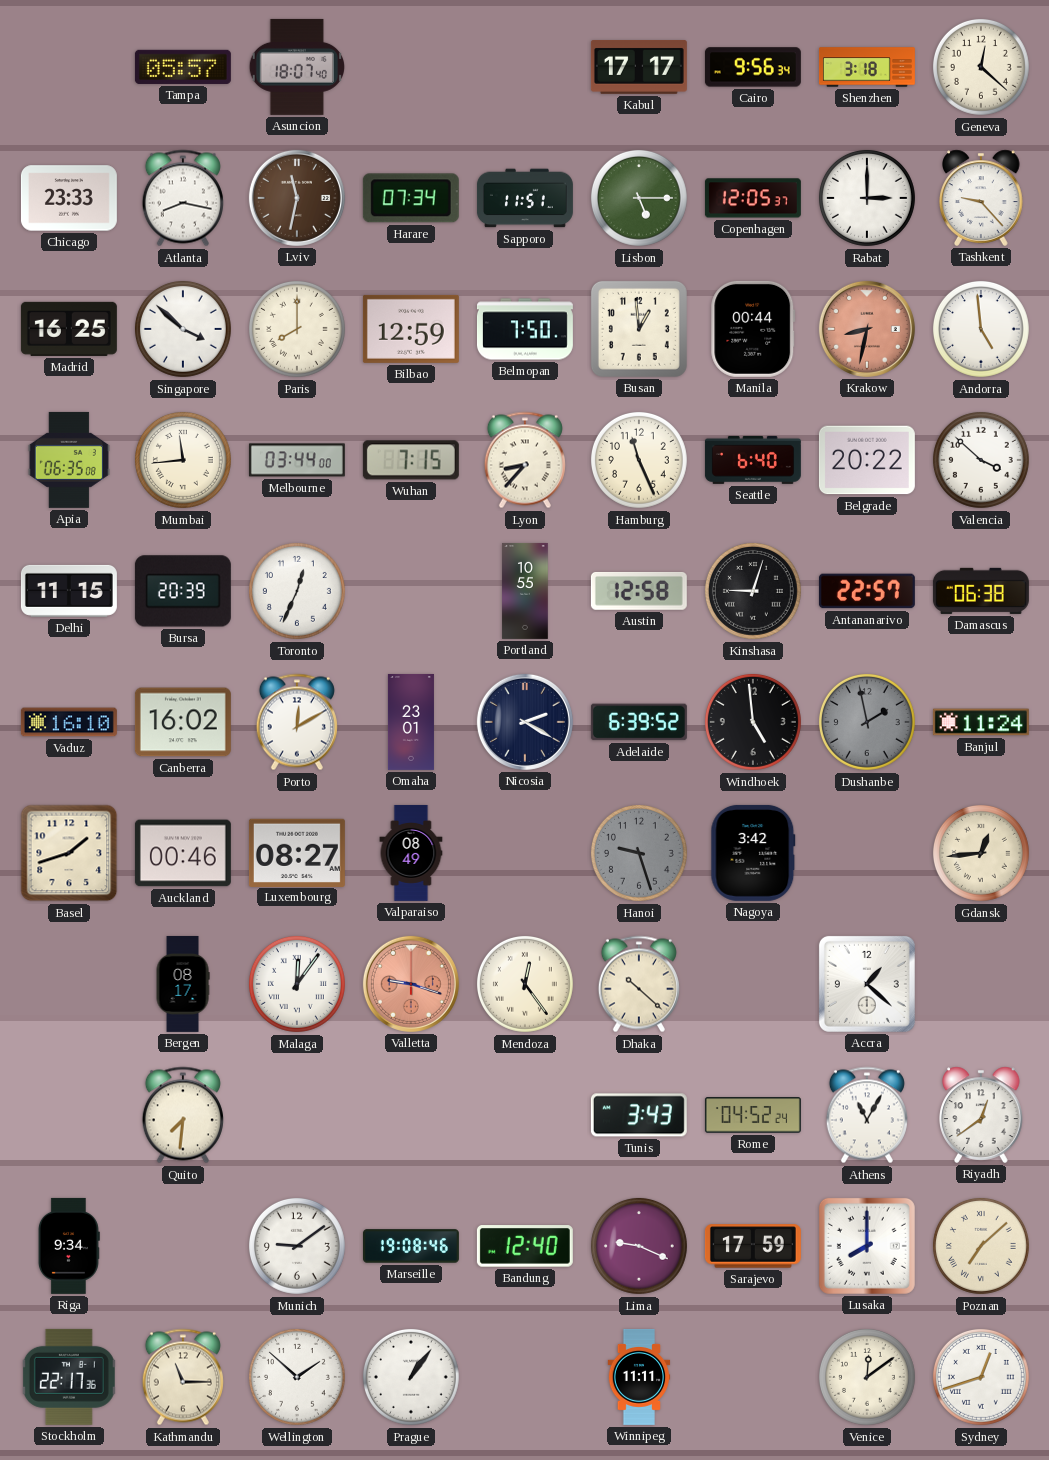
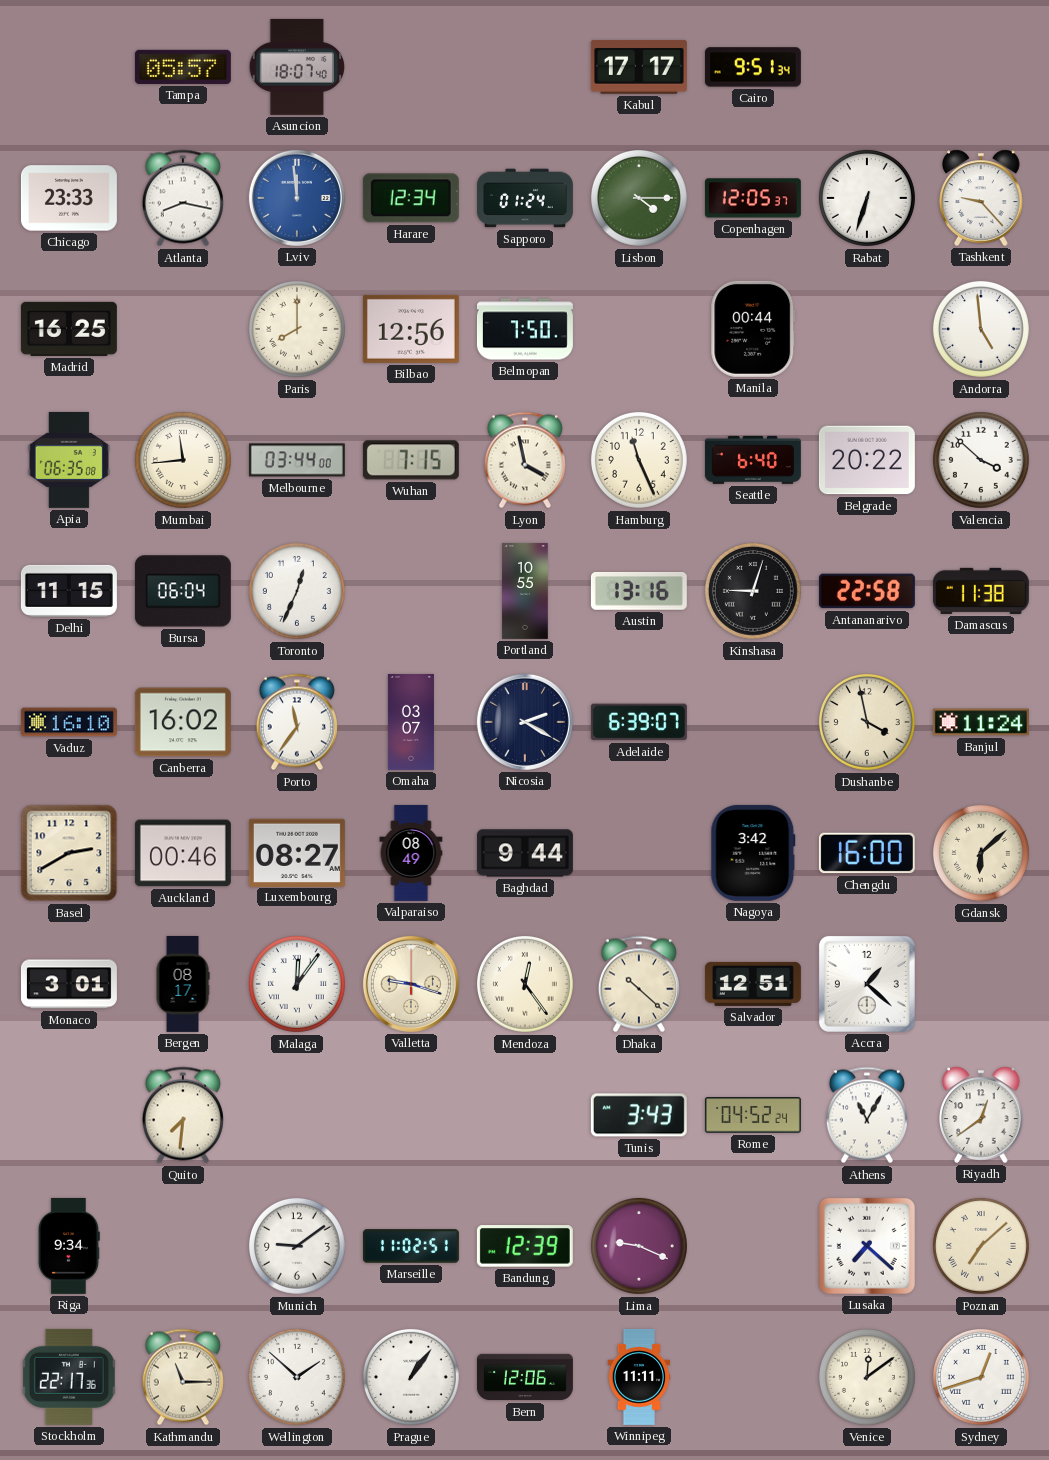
Cairo: 9:56 -> 9:51 (753, 67)
Shenzhen: 3:18 -> none (867, 67)
Geneva: 12:22 -> none (981, 67)
Lviv: 11:32 -> 11:59 (297, 198)
Lviv dial: brown -> blue (297, 198)
Harare: 07:34 -> 12:34 (411, 198)
Sapporo: 11:51 -> 01:24 (525, 198)
Lisbon: 5:15 -> 4:15 (639, 198)
Rabat: 3:00 -> 6:33 (867, 198)
Singapore: 3:52 -> none (183, 329)
Bilbao: 12:59 -> 12:56 (411, 329)
Busan: 12:59 -> none (639, 329)
Krakow: 8:32 -> none (867, 329)
Lyon: 8:37 -> 3:58 (525, 460)
Bursa: 20:39 -> 06:04 (183, 591)
Austin: 12:58 -> 13:16 (639, 591)
Antananarivo: 22:57 -> 22:58 (867, 591)
Damascus: 06:38 -> 11:38 (981, 591)
Porto: 12:10 -> 11:36 (297, 722)
Omaha: 23:01 -> 03:07 (411, 722)
Adelaide: 6:39:52 -> 6:39:07 (639, 722)
Windhoek: 4:59 -> none (753, 722)
Dushanbe: 1:58 -> 3:58 (867, 722)
Dushanbe dial: grey -> cream (867, 722)
Basel: 1:42 -> 2:40 (69, 853)
Baghdad: none -> 9:44 (525, 853)
Hanoi: 9:27 -> none (639, 853)
Chengdu: none -> 16:00 (867, 853)
Gdansk: 12:44 -> 6:08 (981, 853)
Monaco: none -> 3:01 (69, 984)
Valletta dial: salmon -> cream (411, 984)
Salvador: none -> 12:51 (753, 984)
Marseille: 19:08 -> 11:02 (411, 1246)
Bandung: 12:40 -> 12:39 (525, 1246)
Sarajevo: 17:59 -> none (753, 1246)
Lusaka: 8:00 -> 7:22 (867, 1246)
Bern: none -> 12:06 (525, 1377)
